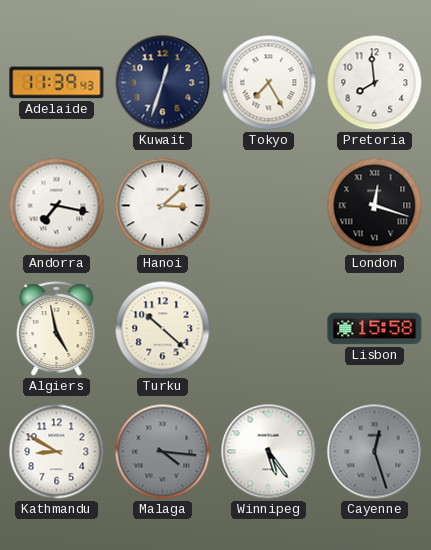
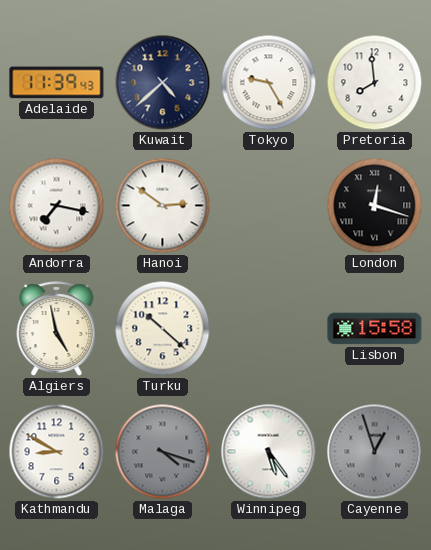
Kuwait: 12:33 -> 4:38 (163, 83)
Tokyo: 7:25 -> 9:25 (269, 83)
Hanoi: 3:08 -> 2:51 (163, 206)
Malaga: 4:16 -> 4:18 (163, 452)
Cayenne: 12:27 -> 12:57 (375, 452)
